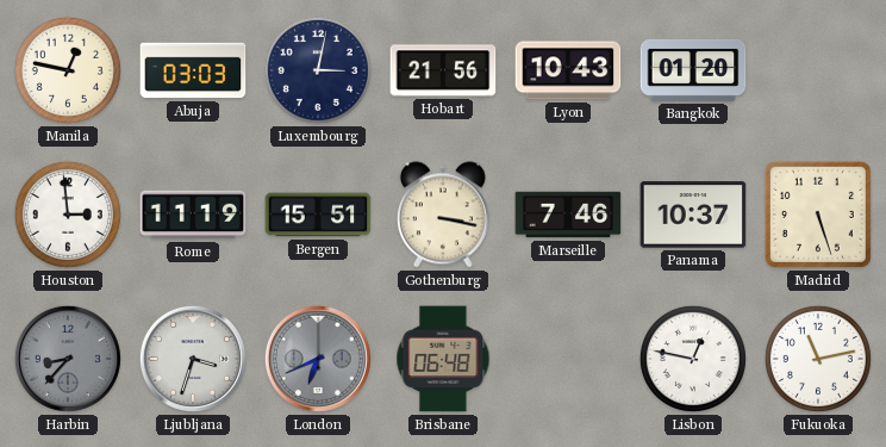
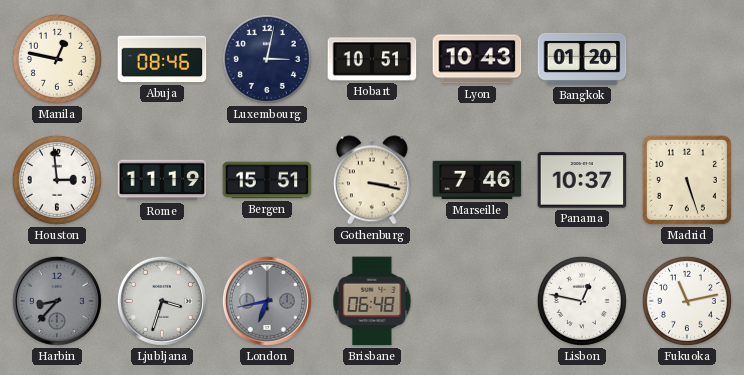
Abuja: 03:03 -> 08:46 (162, 59)
Hobart: 21:56 -> 10:51 (372, 59)
London: 6:41 -> 6:43 (267, 301)
